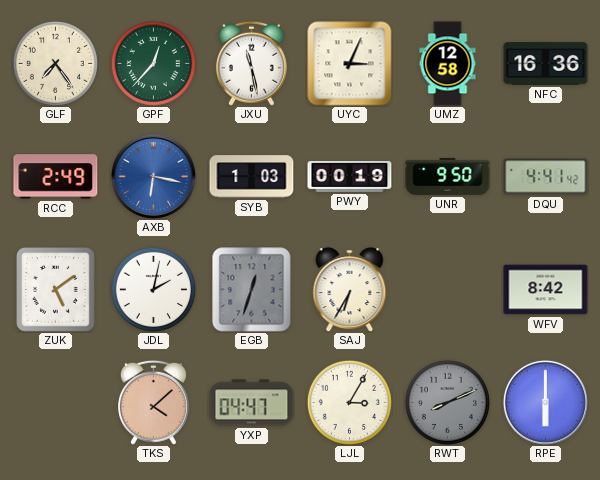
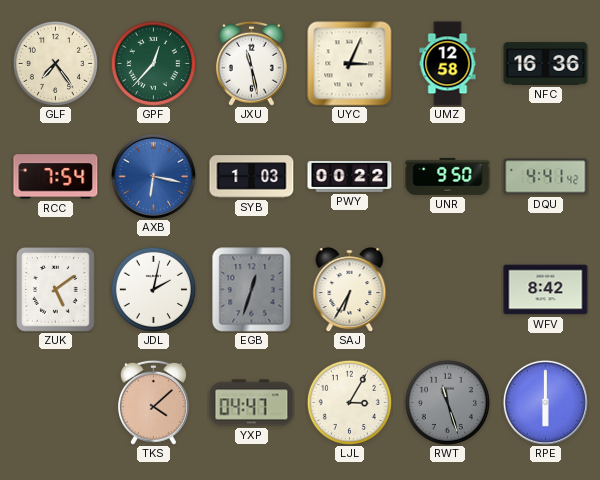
RCC: 2:49 -> 7:54 (56, 177)
PWY: 00:19 -> 00:22 (350, 176)
RWT: 8:11 -> 11:27 (447, 402)
